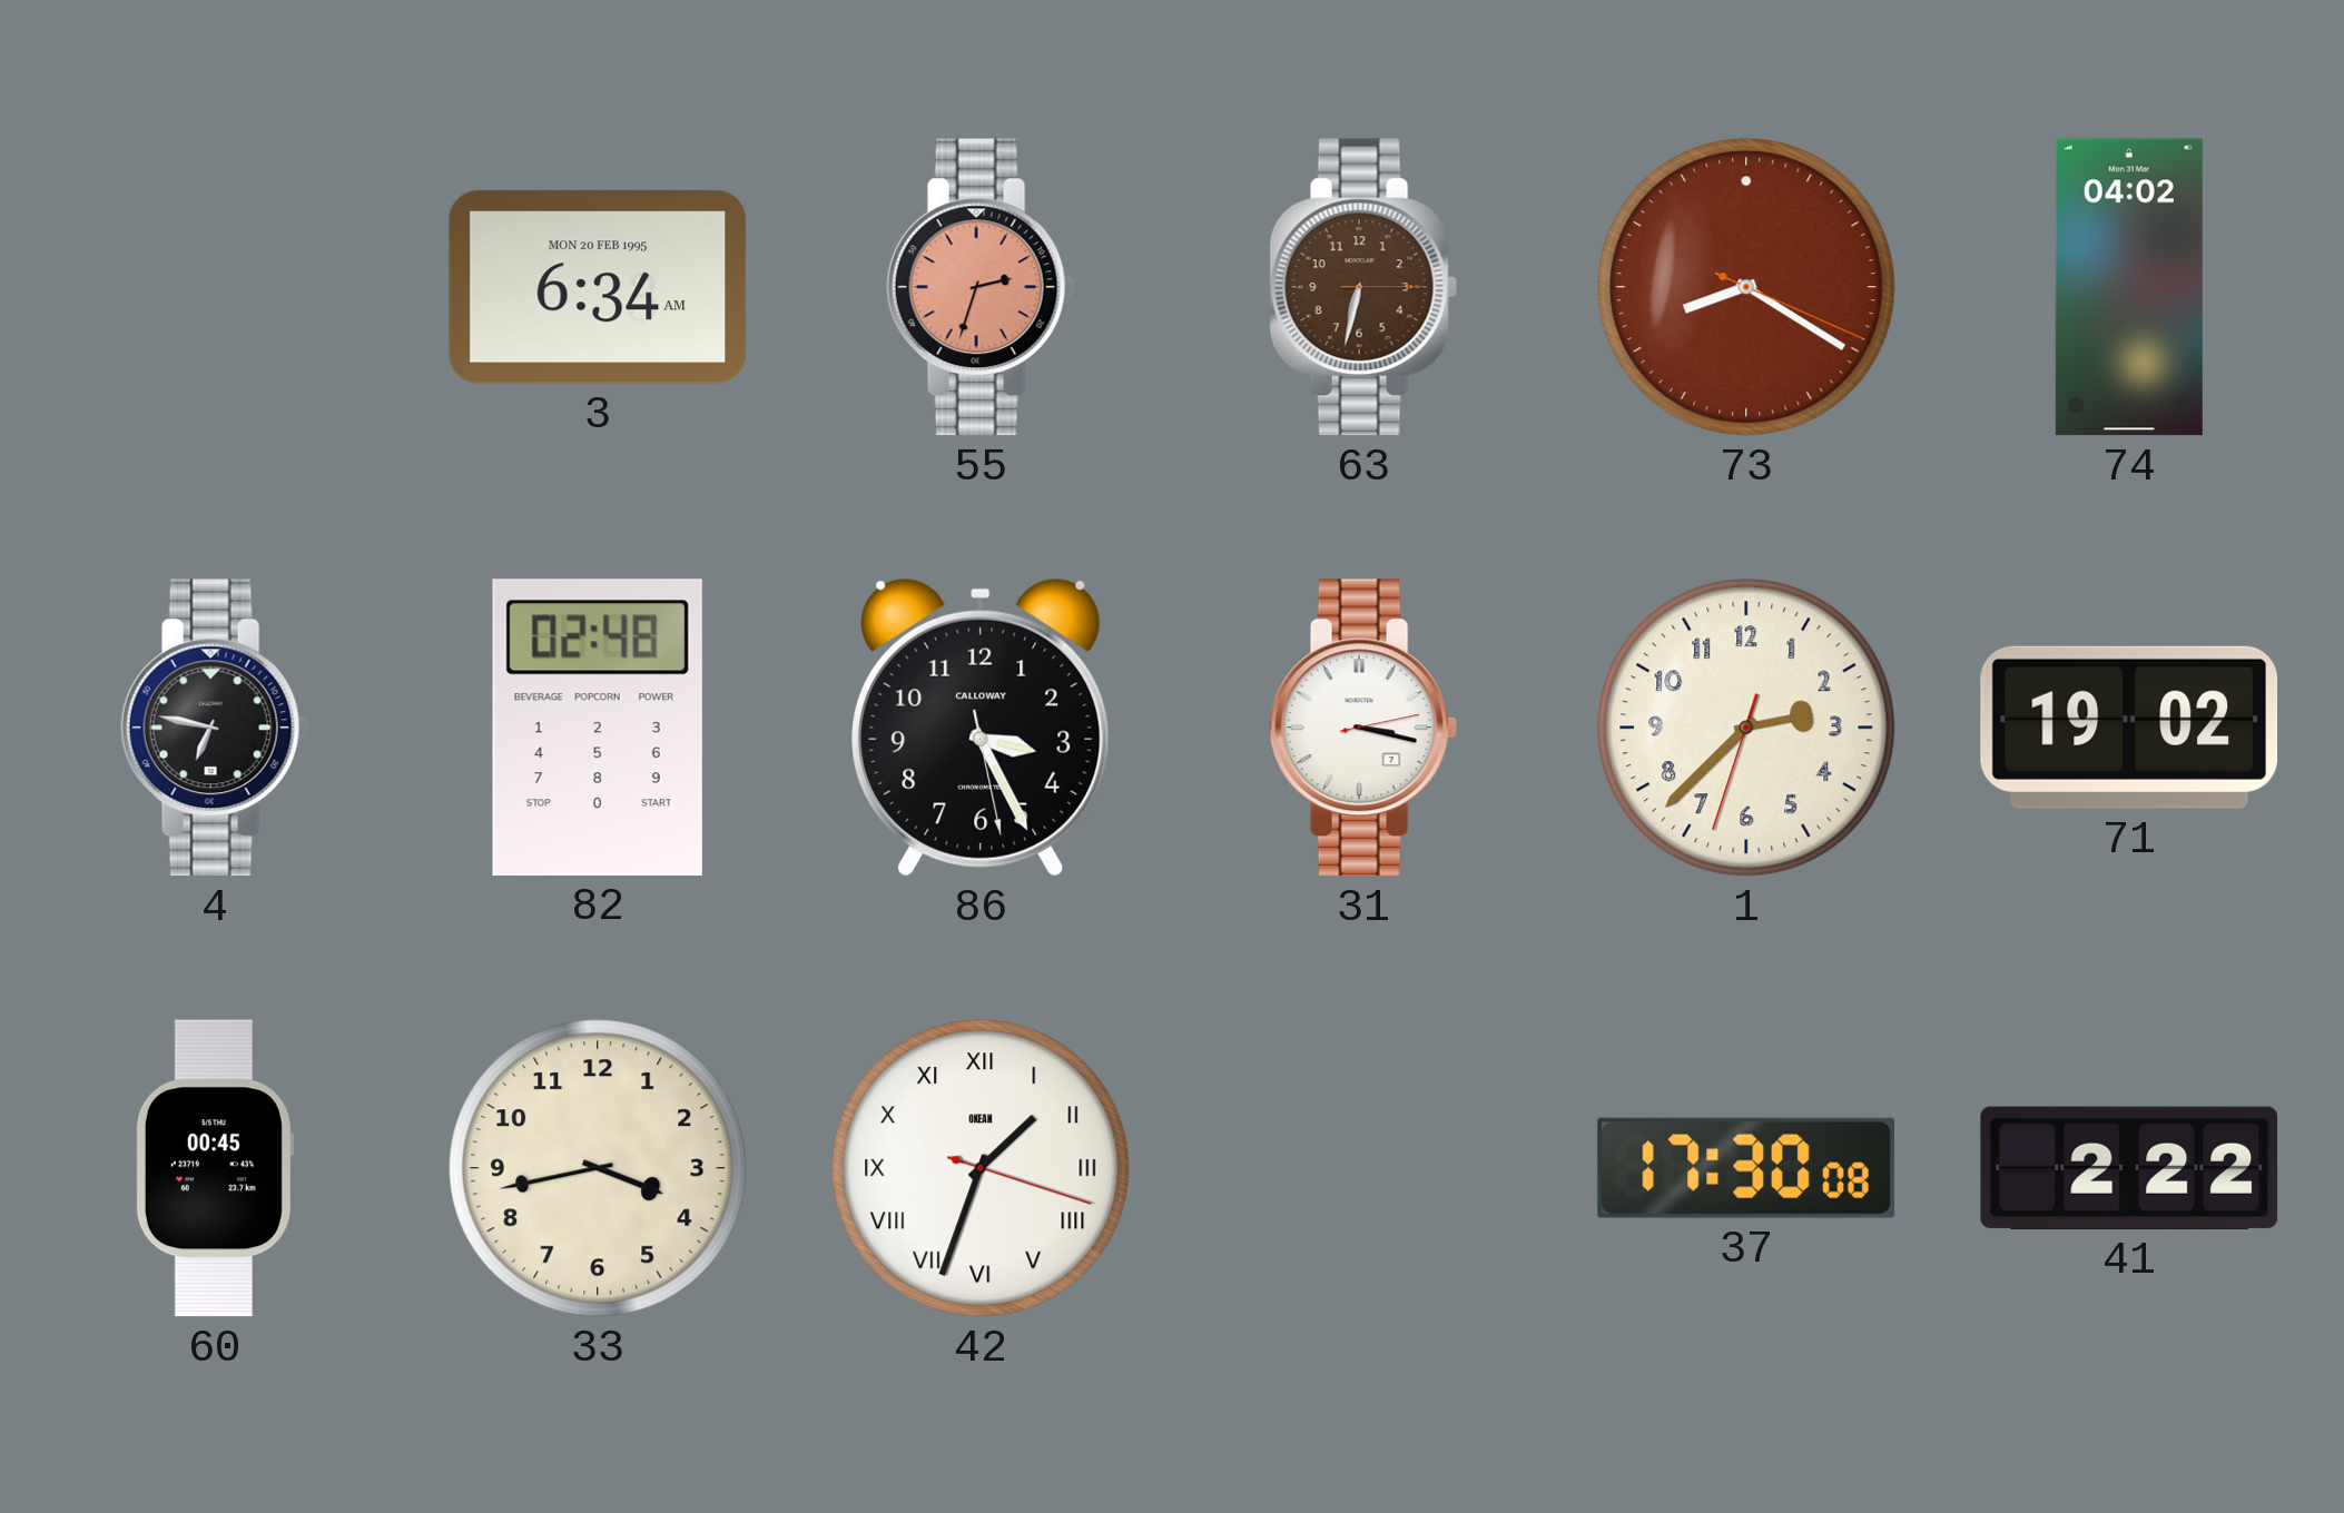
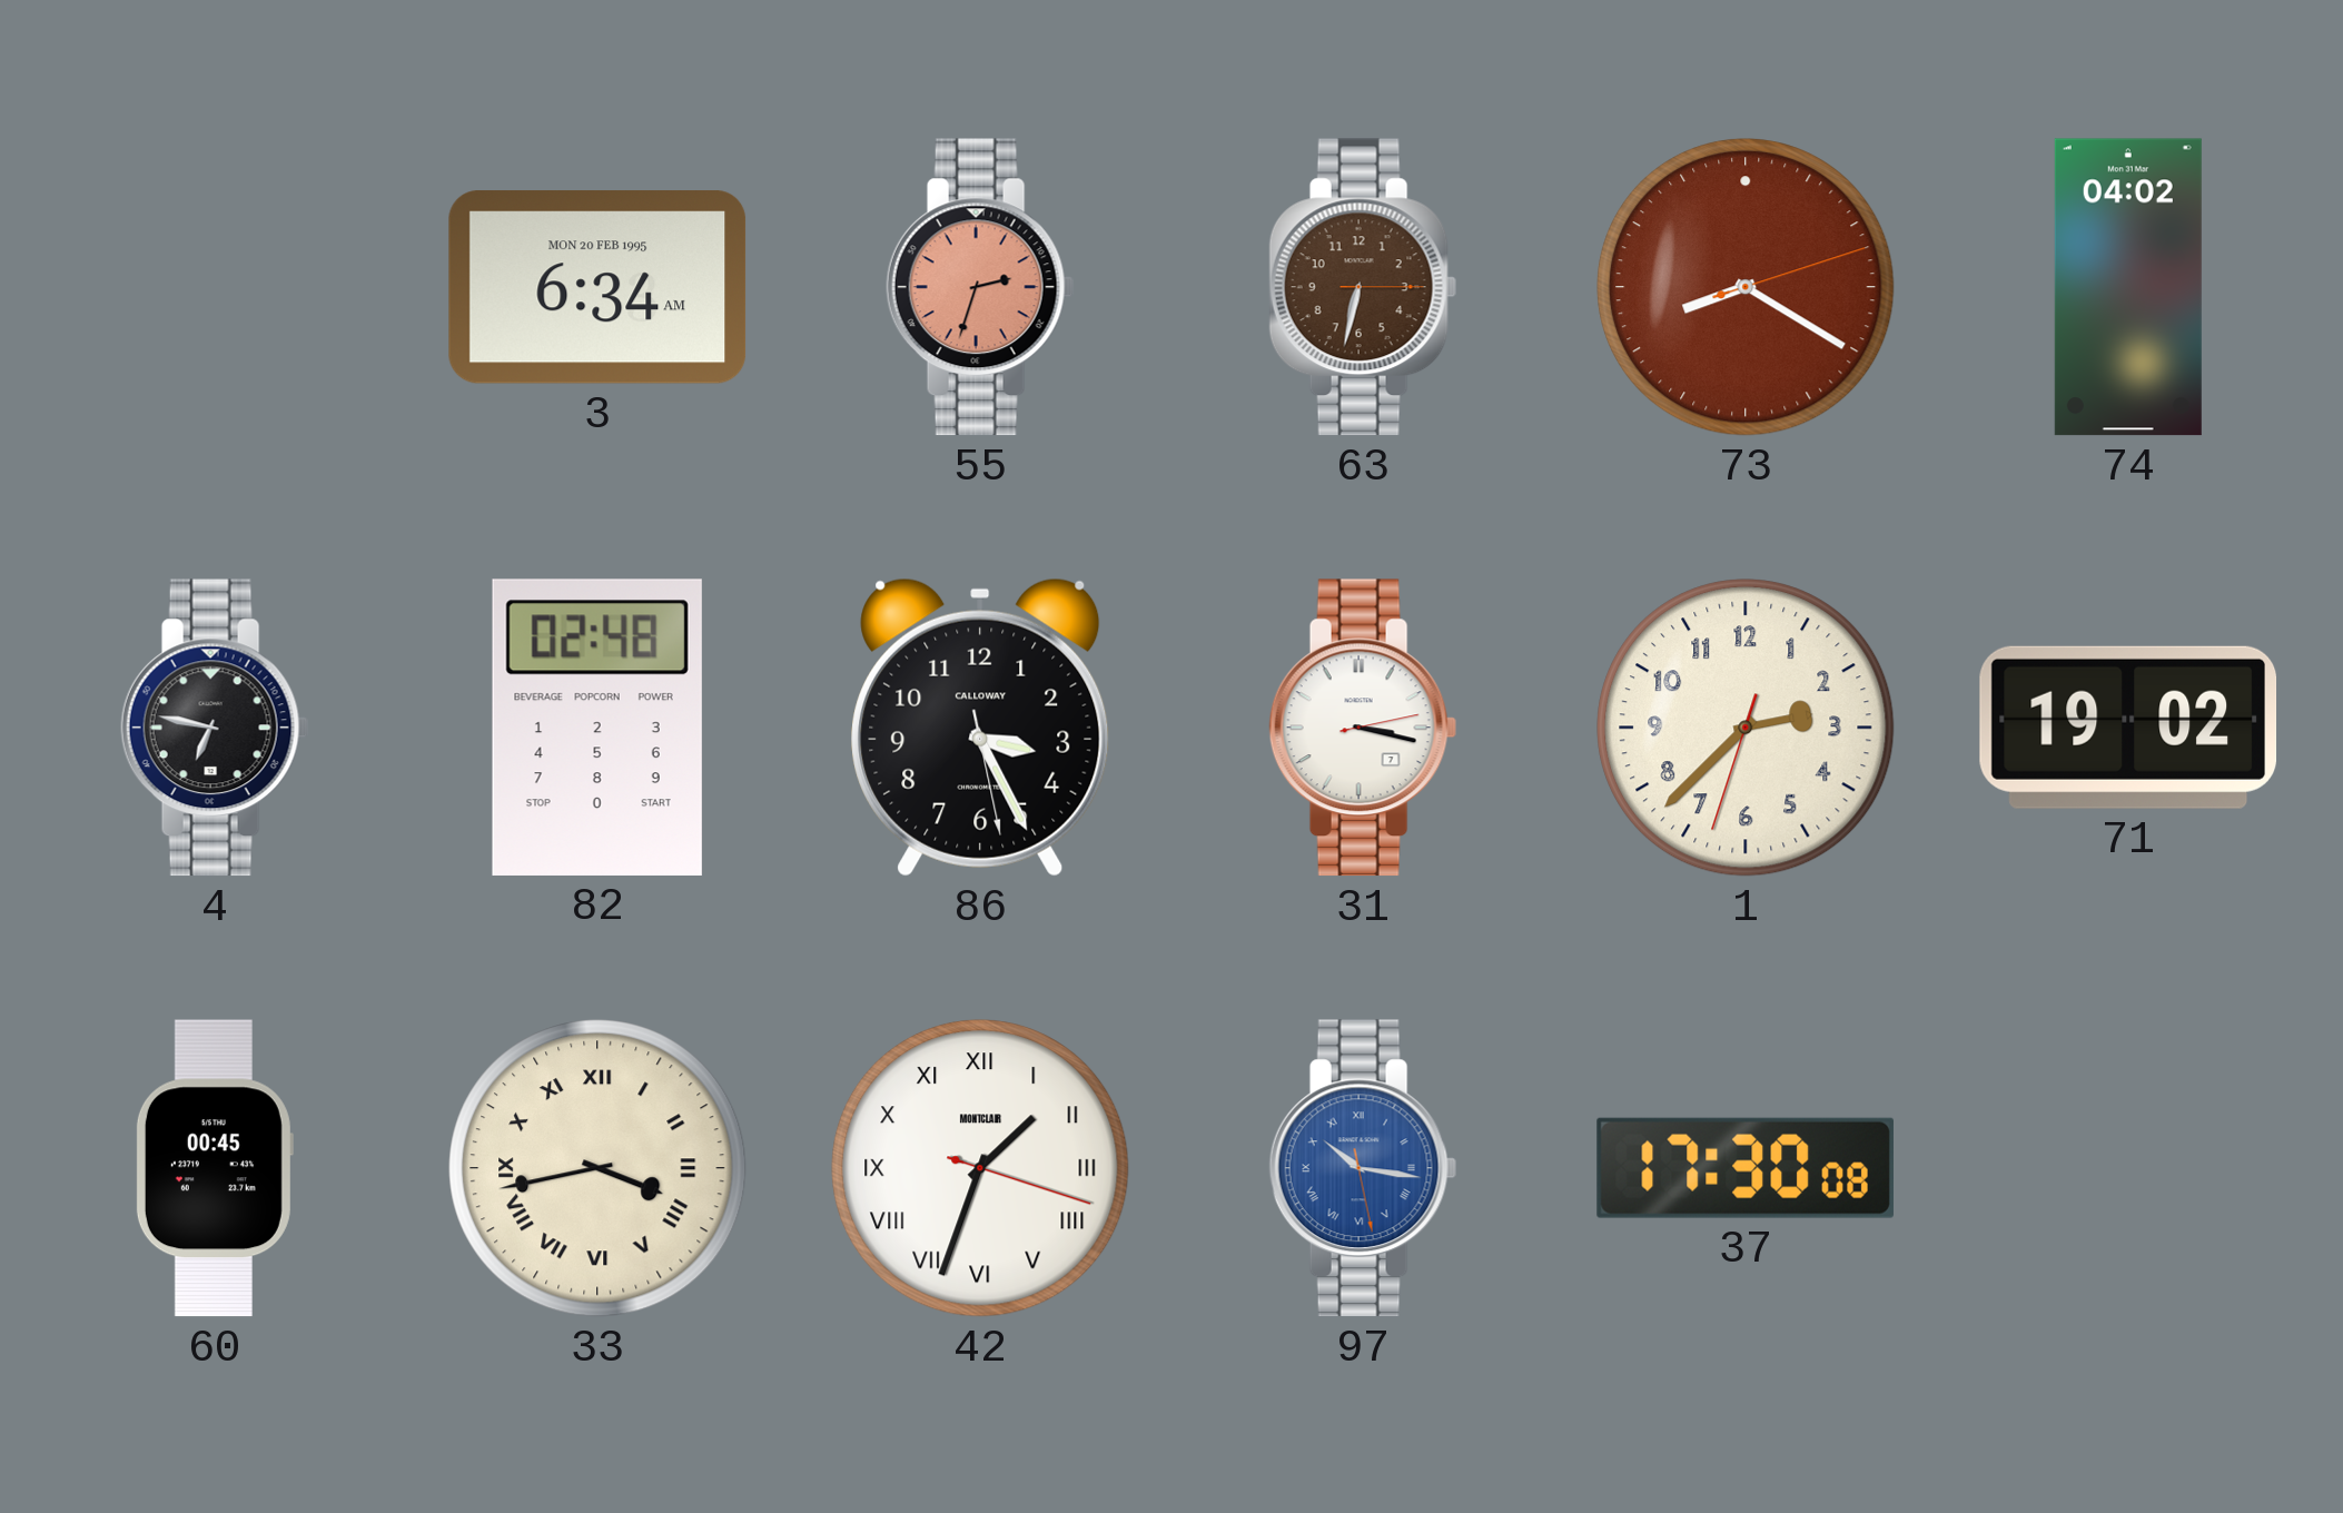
73: 8:20:19 -> 8:20:12 (1746, 287)
33 numerals: Arabic -> Roman (597, 1168)
42 brand: OKEAN -> MONTCLAIR (980, 1168)
97: none -> 10:16 (1363, 1168)
41: 2:22 -> none (2129, 1168)
